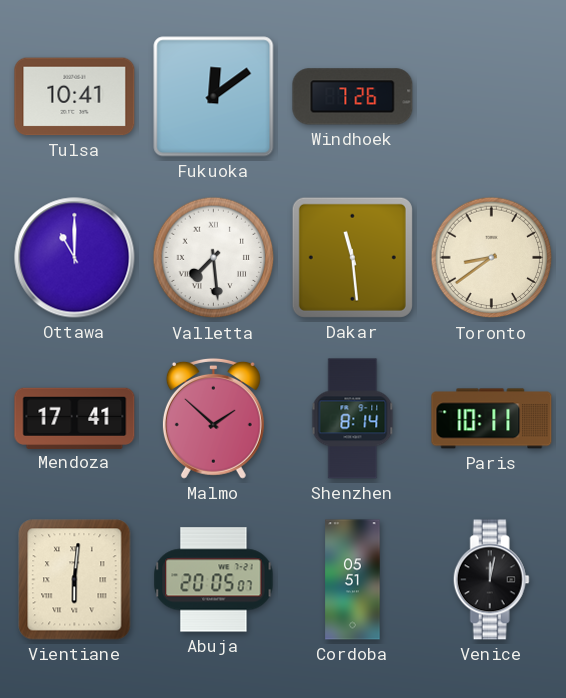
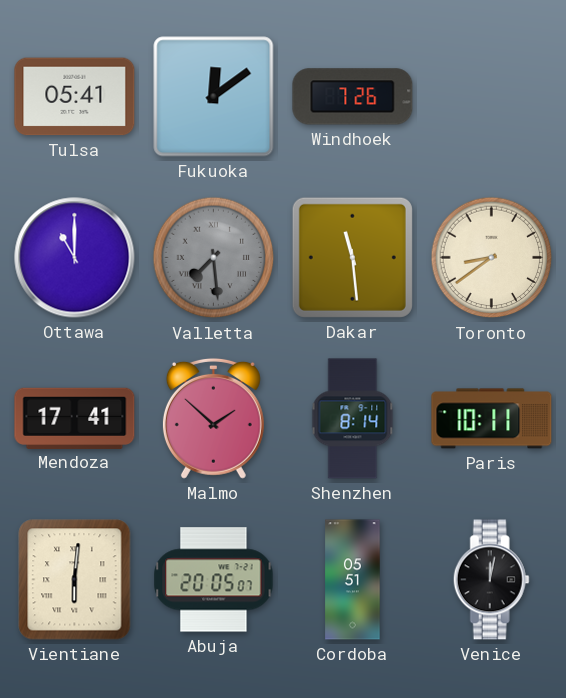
Tulsa: 10:41 -> 05:41 (75, 97)
Valletta dial: white -> grey (214, 258)
